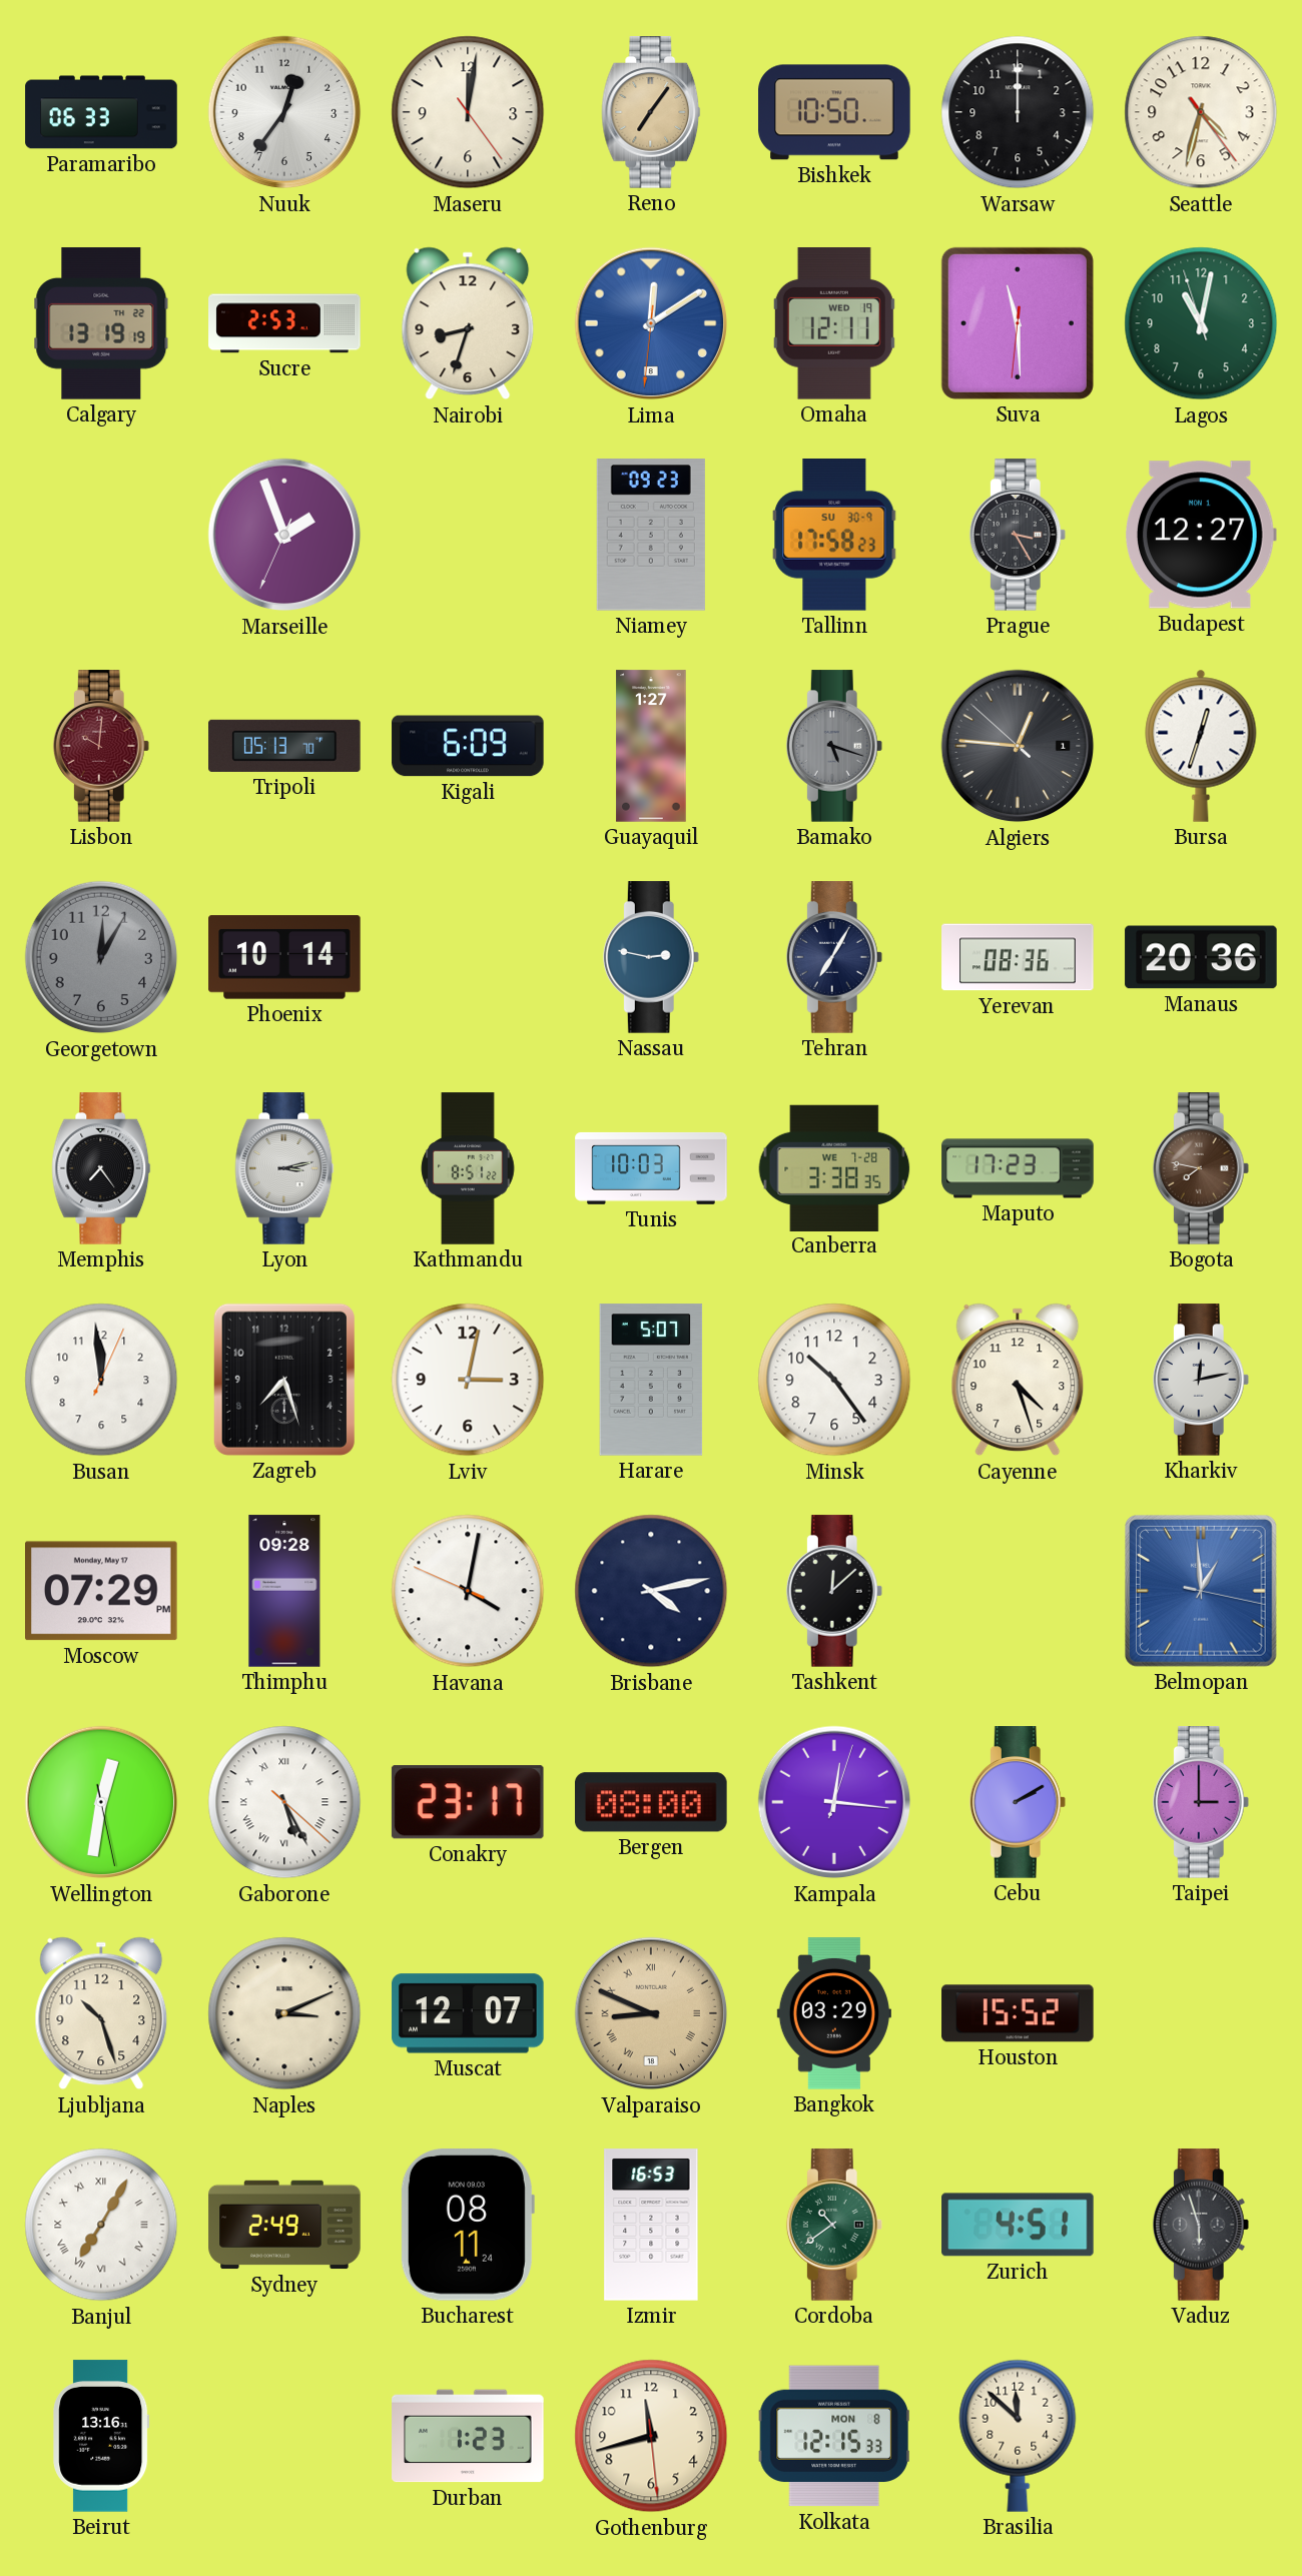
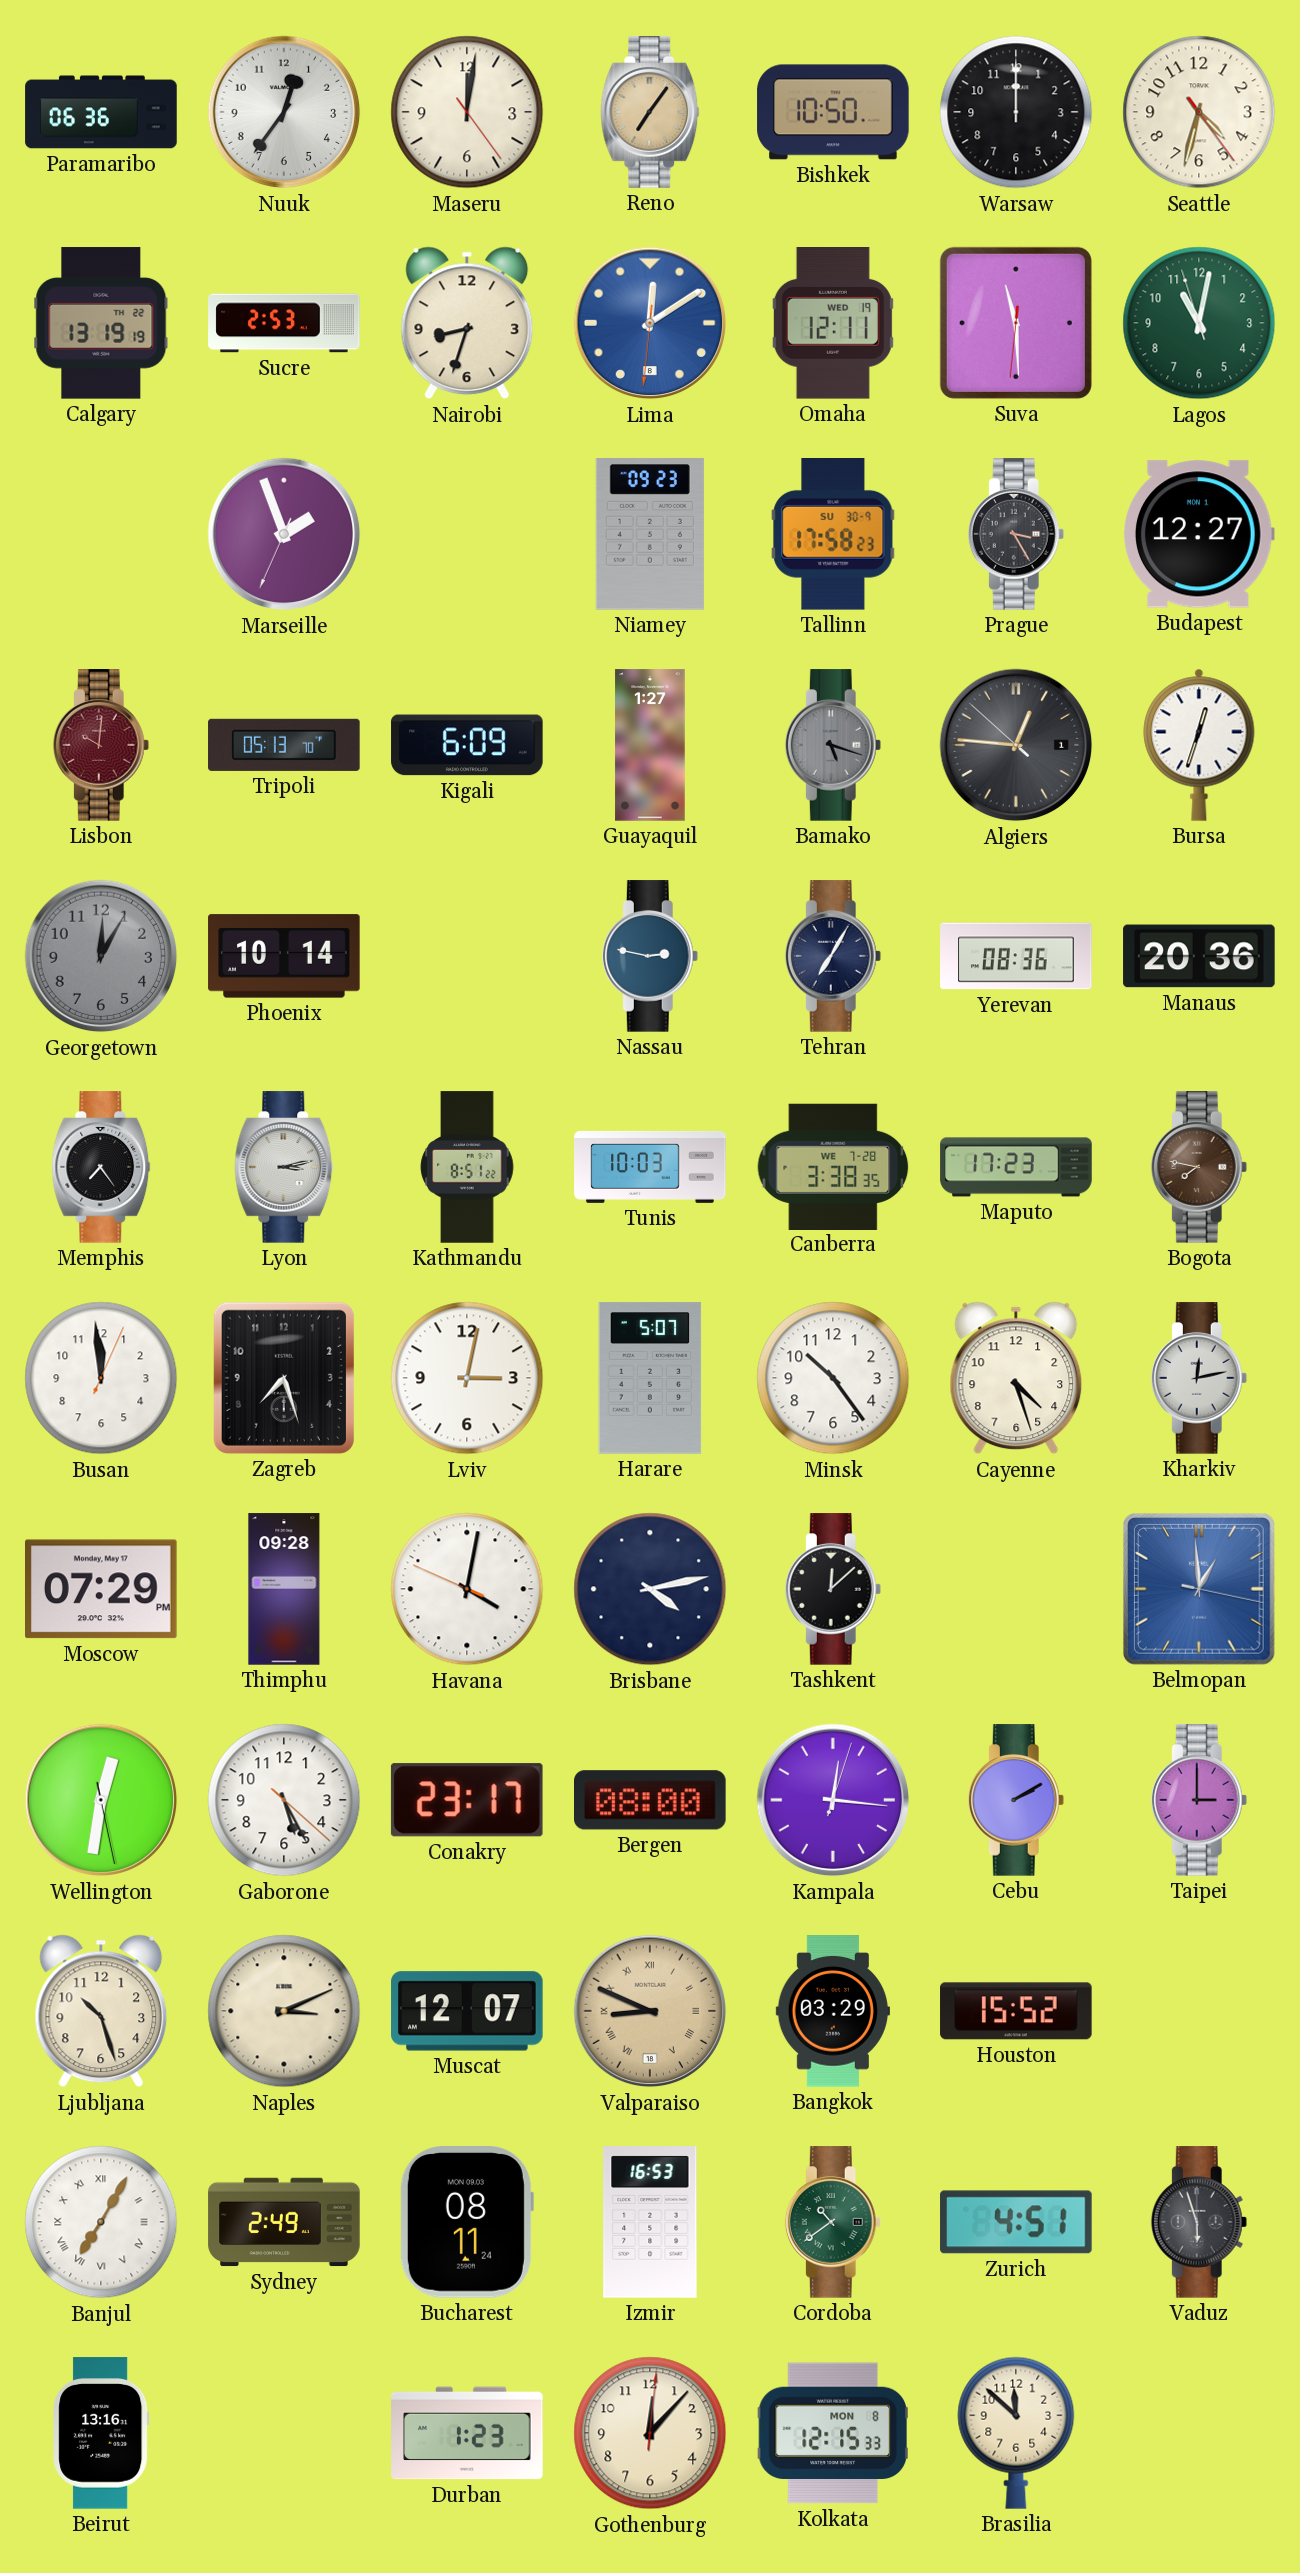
Paramaribo: 06:33 -> 06:36 (101, 112)
Gaborone numerals: Roman -> Arabic (284, 1800)
Gothenburg: 11:42 -> 12:07 (650, 2433)
